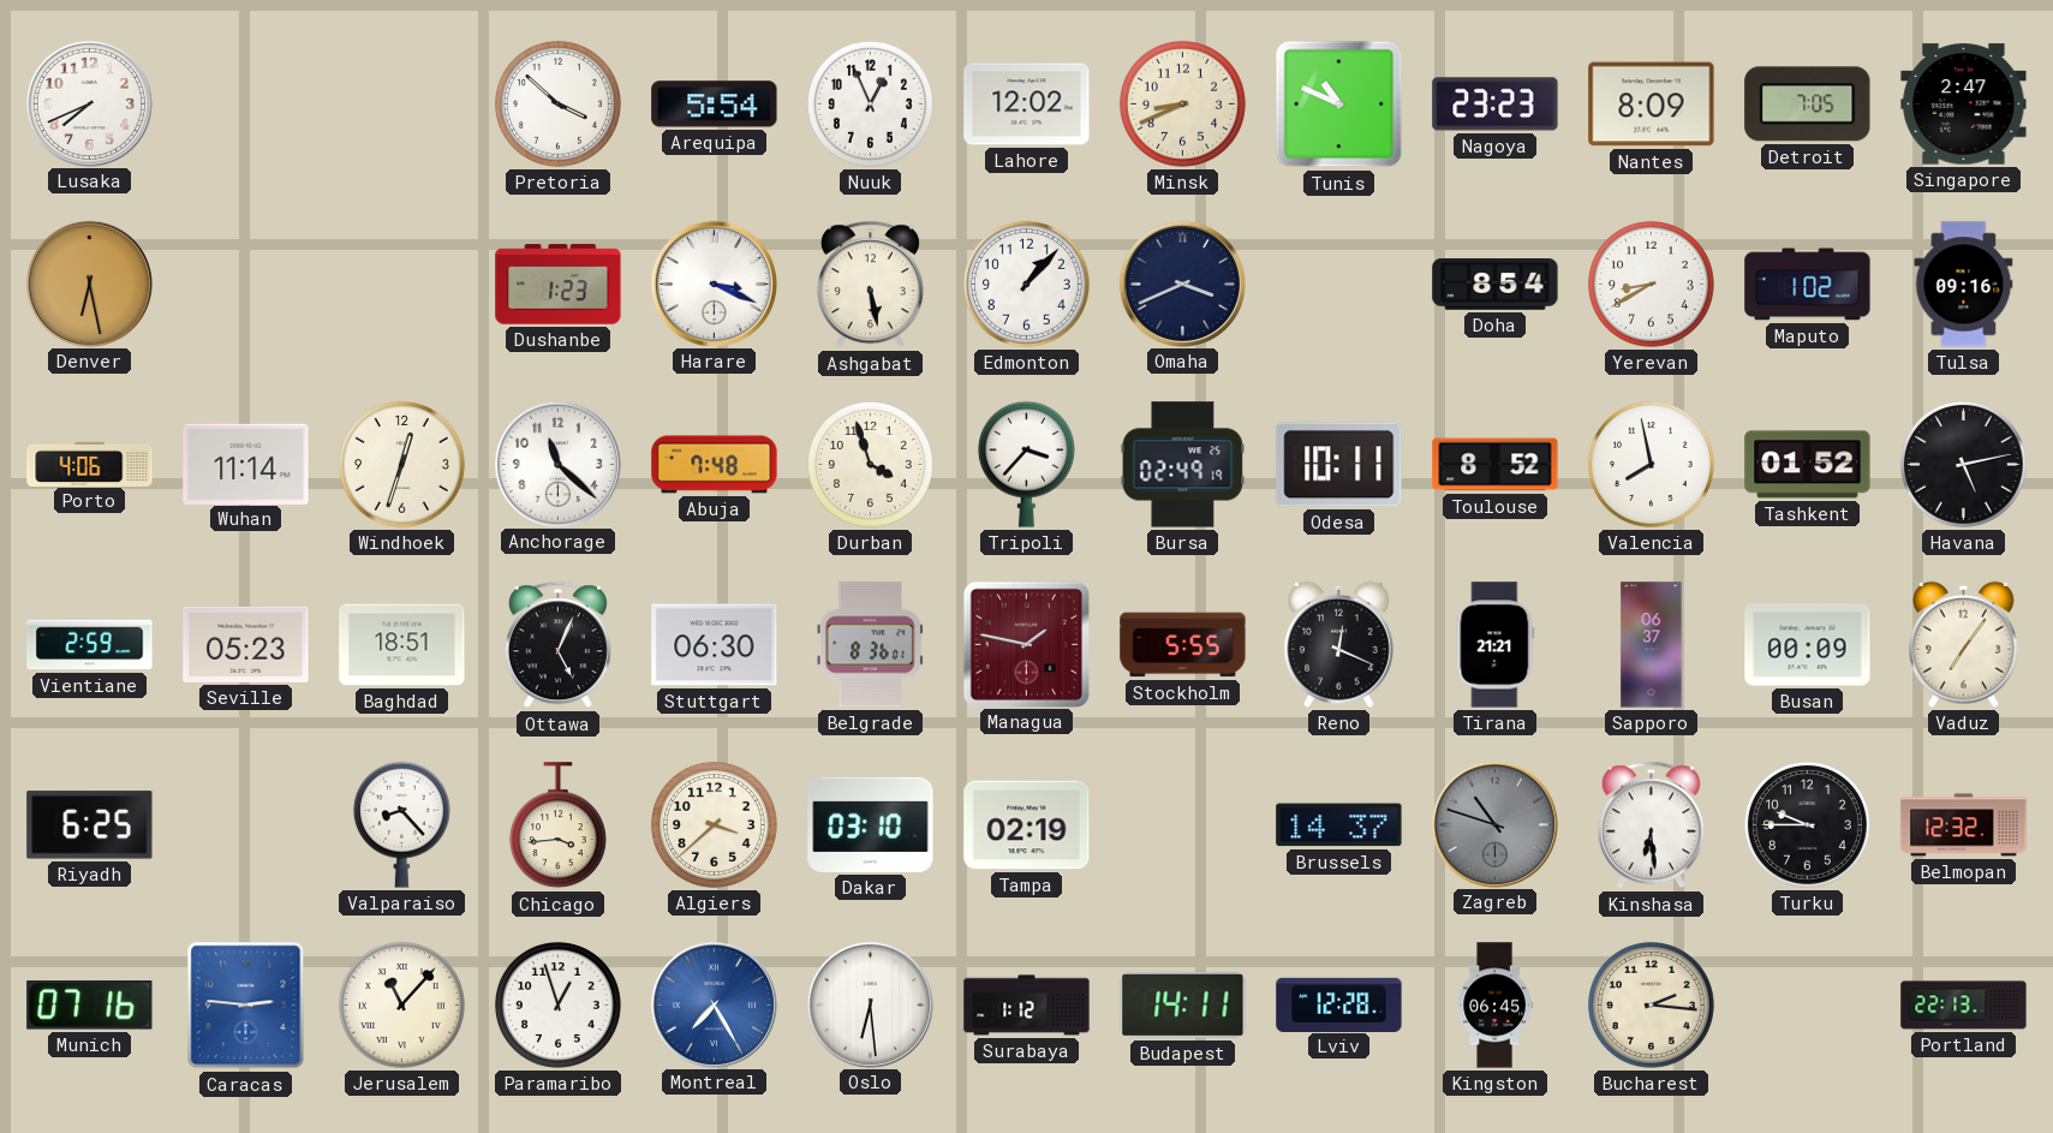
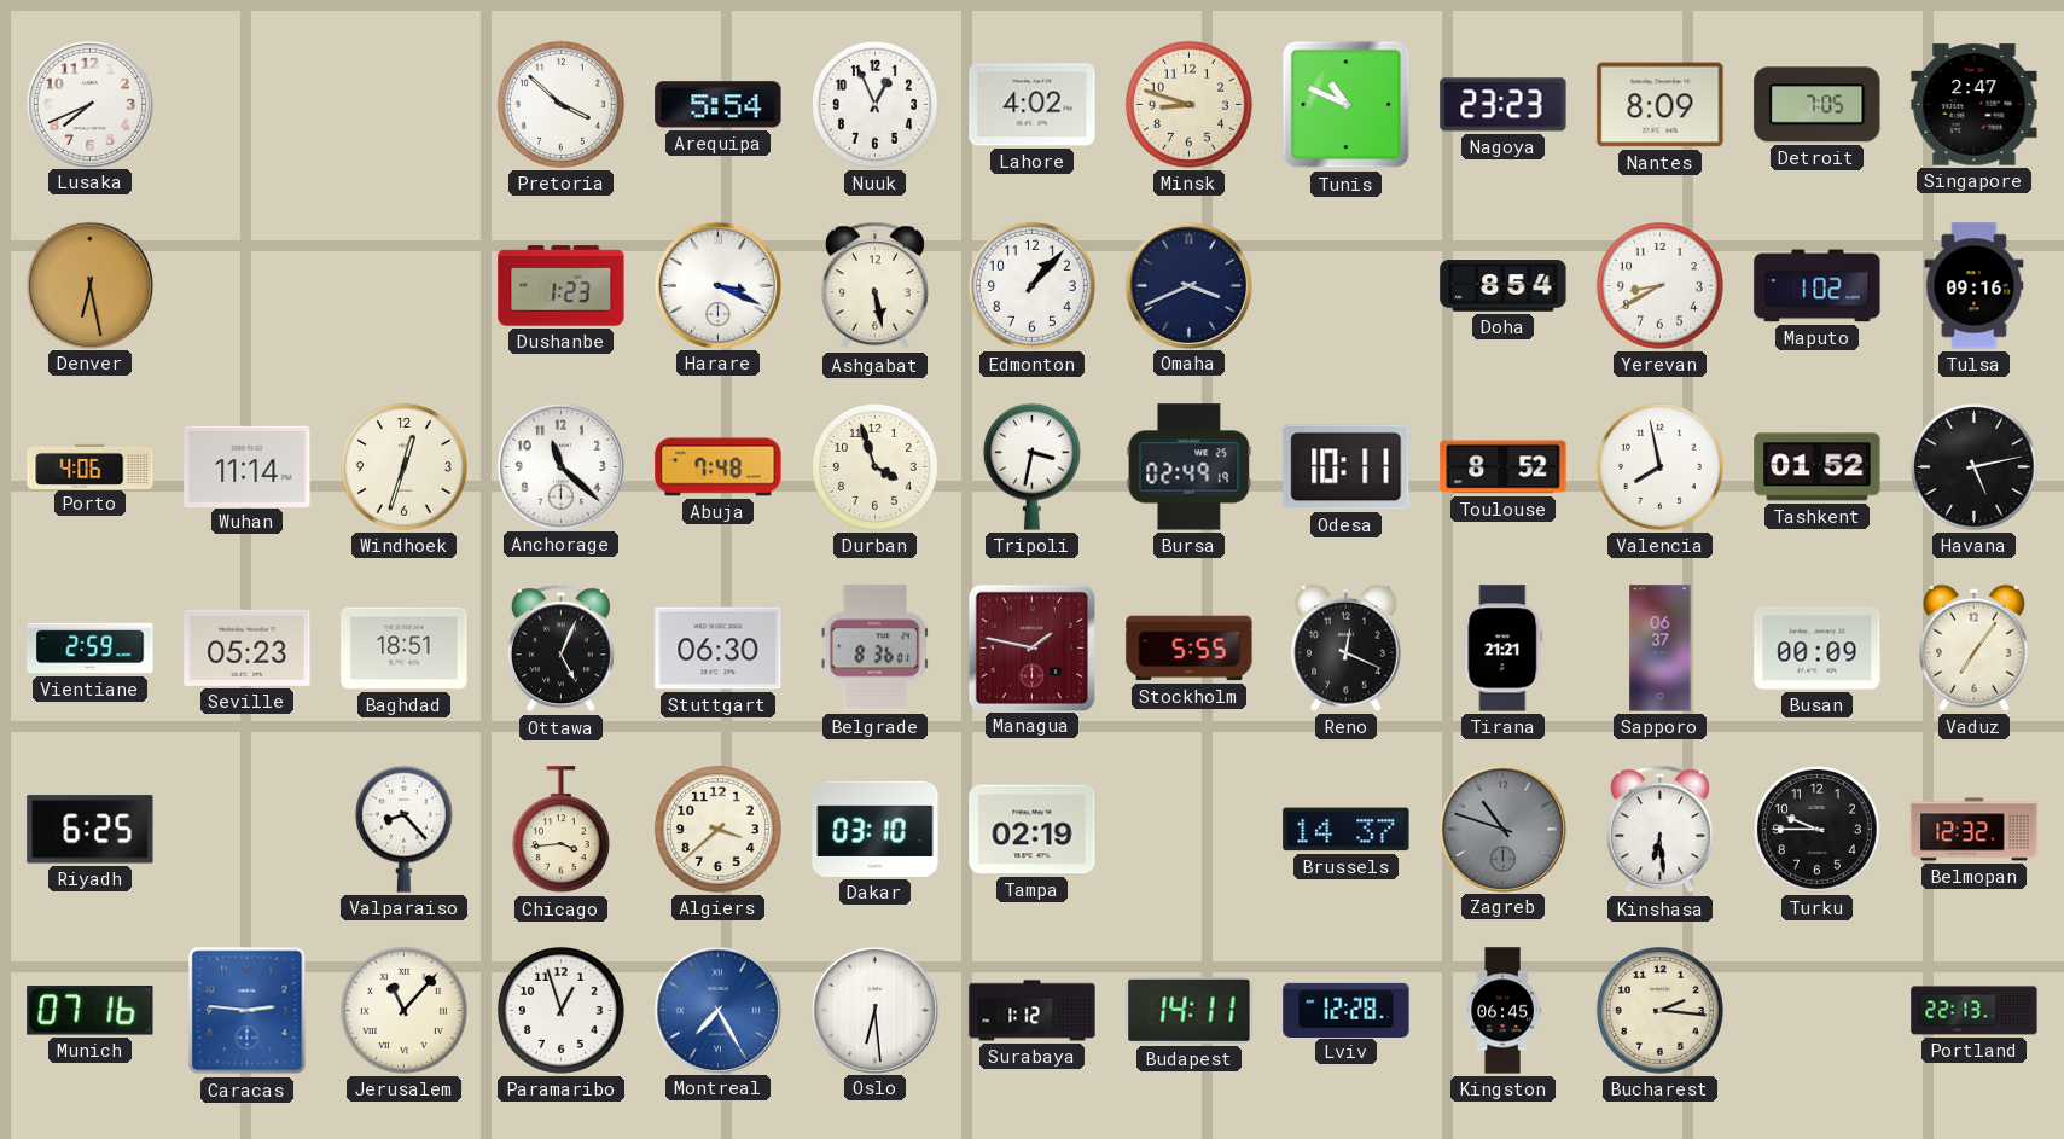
Lahore: 12:02 -> 4:02 (1033, 105)
Minsk: 8:41 -> 8:48 (1188, 104)
Tripoli: 3:37 -> 3:32 (1031, 466)
